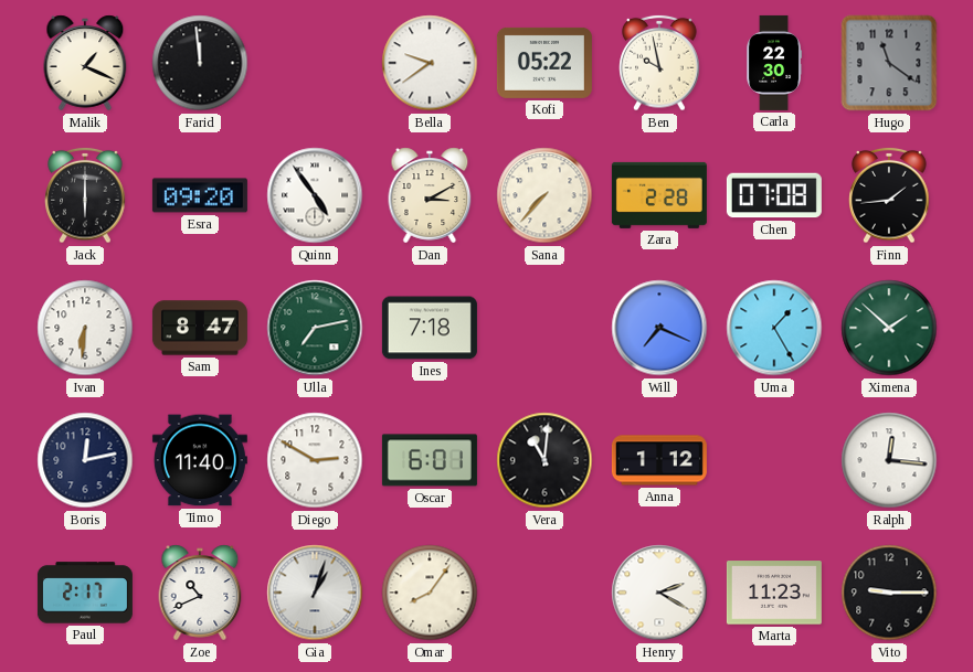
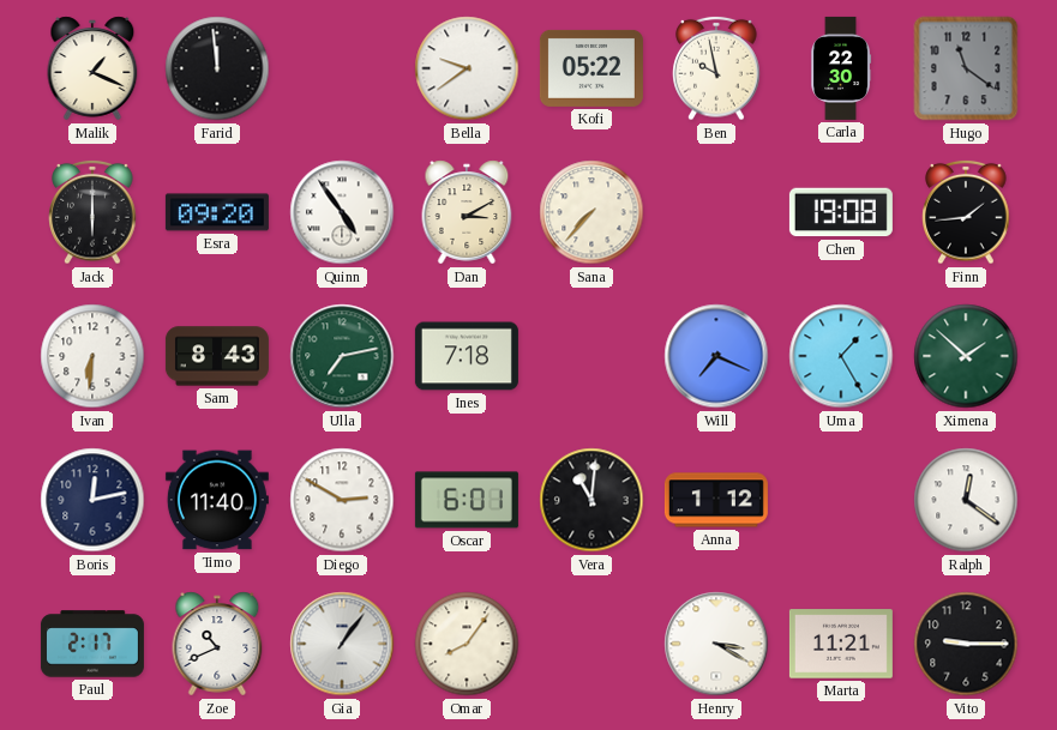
Zara: 2:28 -> none (659, 195)
Chen: 07:08 -> 19:08 (841, 212)
Sam: 8:47 -> 8:43 (217, 356)
Ralph: 12:16 -> 12:21 (966, 500)
Gia: 1:03 -> 1:06 (342, 644)
Henry: 2:20 -> 3:20 (716, 644)
Marta: 11:23 -> 11:21 (841, 644)
